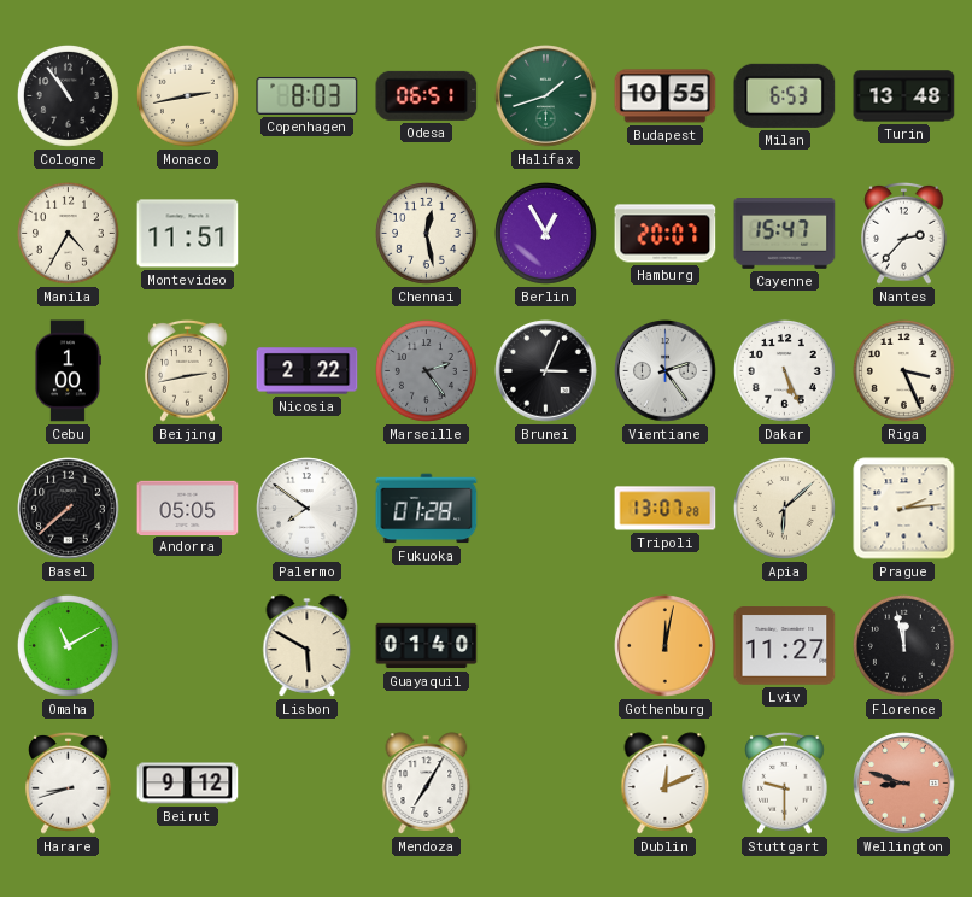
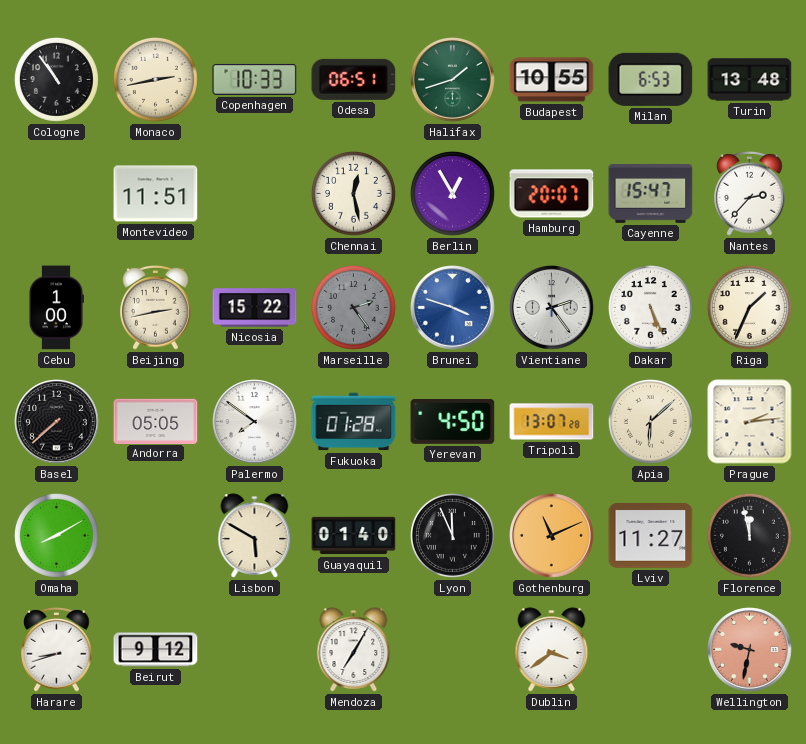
Copenhagen: 8:03 -> 10:33 (255, 79)
Manila: 4:35 -> none (68, 233)
Nicosia: 2:22 -> 15:22 (255, 308)
Brunei: 3:04 -> 3:48 (453, 308)
Brunei dial: black -> blue (453, 308)
Riga: 3:26 -> 1:34 (749, 307)
Yerevan: none -> 4:50 (453, 422)
Omaha: 11:10 -> 8:10 (56, 535)
Lyon: none -> 11:56 (452, 535)
Gothenburg: 12:02 -> 11:11 (552, 536)
Dublin: 12:11 -> 3:39 (552, 650)
Stuttgart: 9:30 -> none (785, 784)
Wellington: 8:48 -> 9:32 (750, 650)
